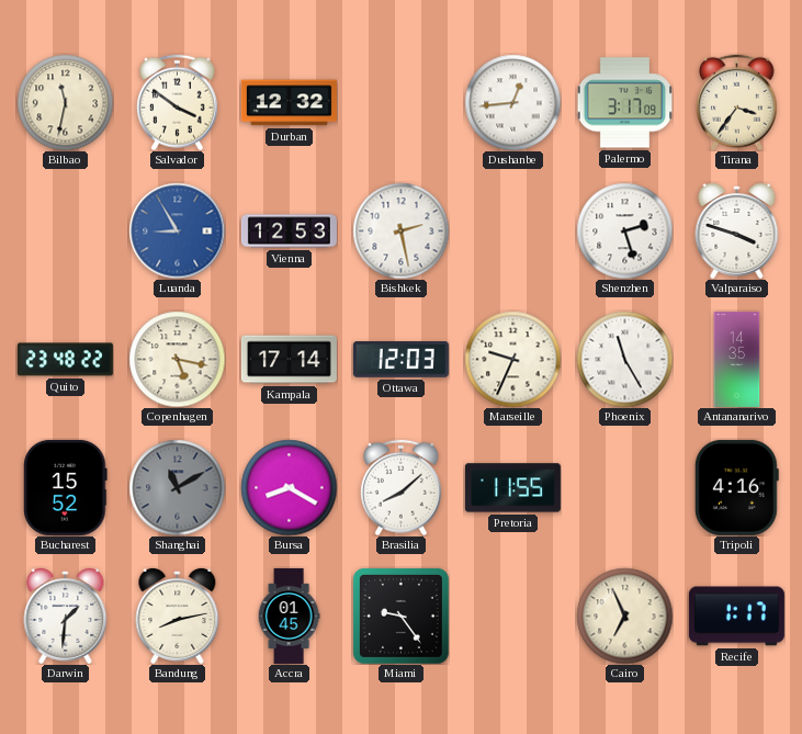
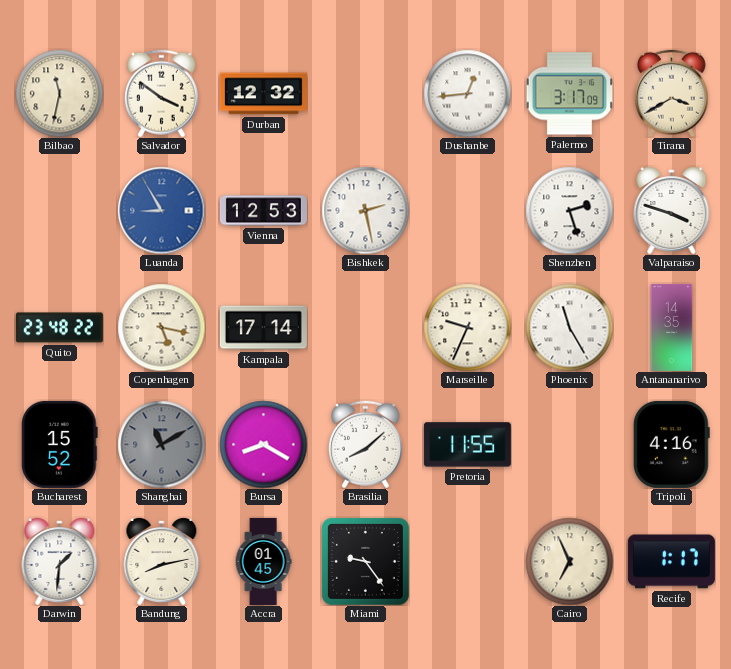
Tirana: 3:36 -> 3:40 (671, 93)
Ottawa: 12:03 -> none (400, 360)
